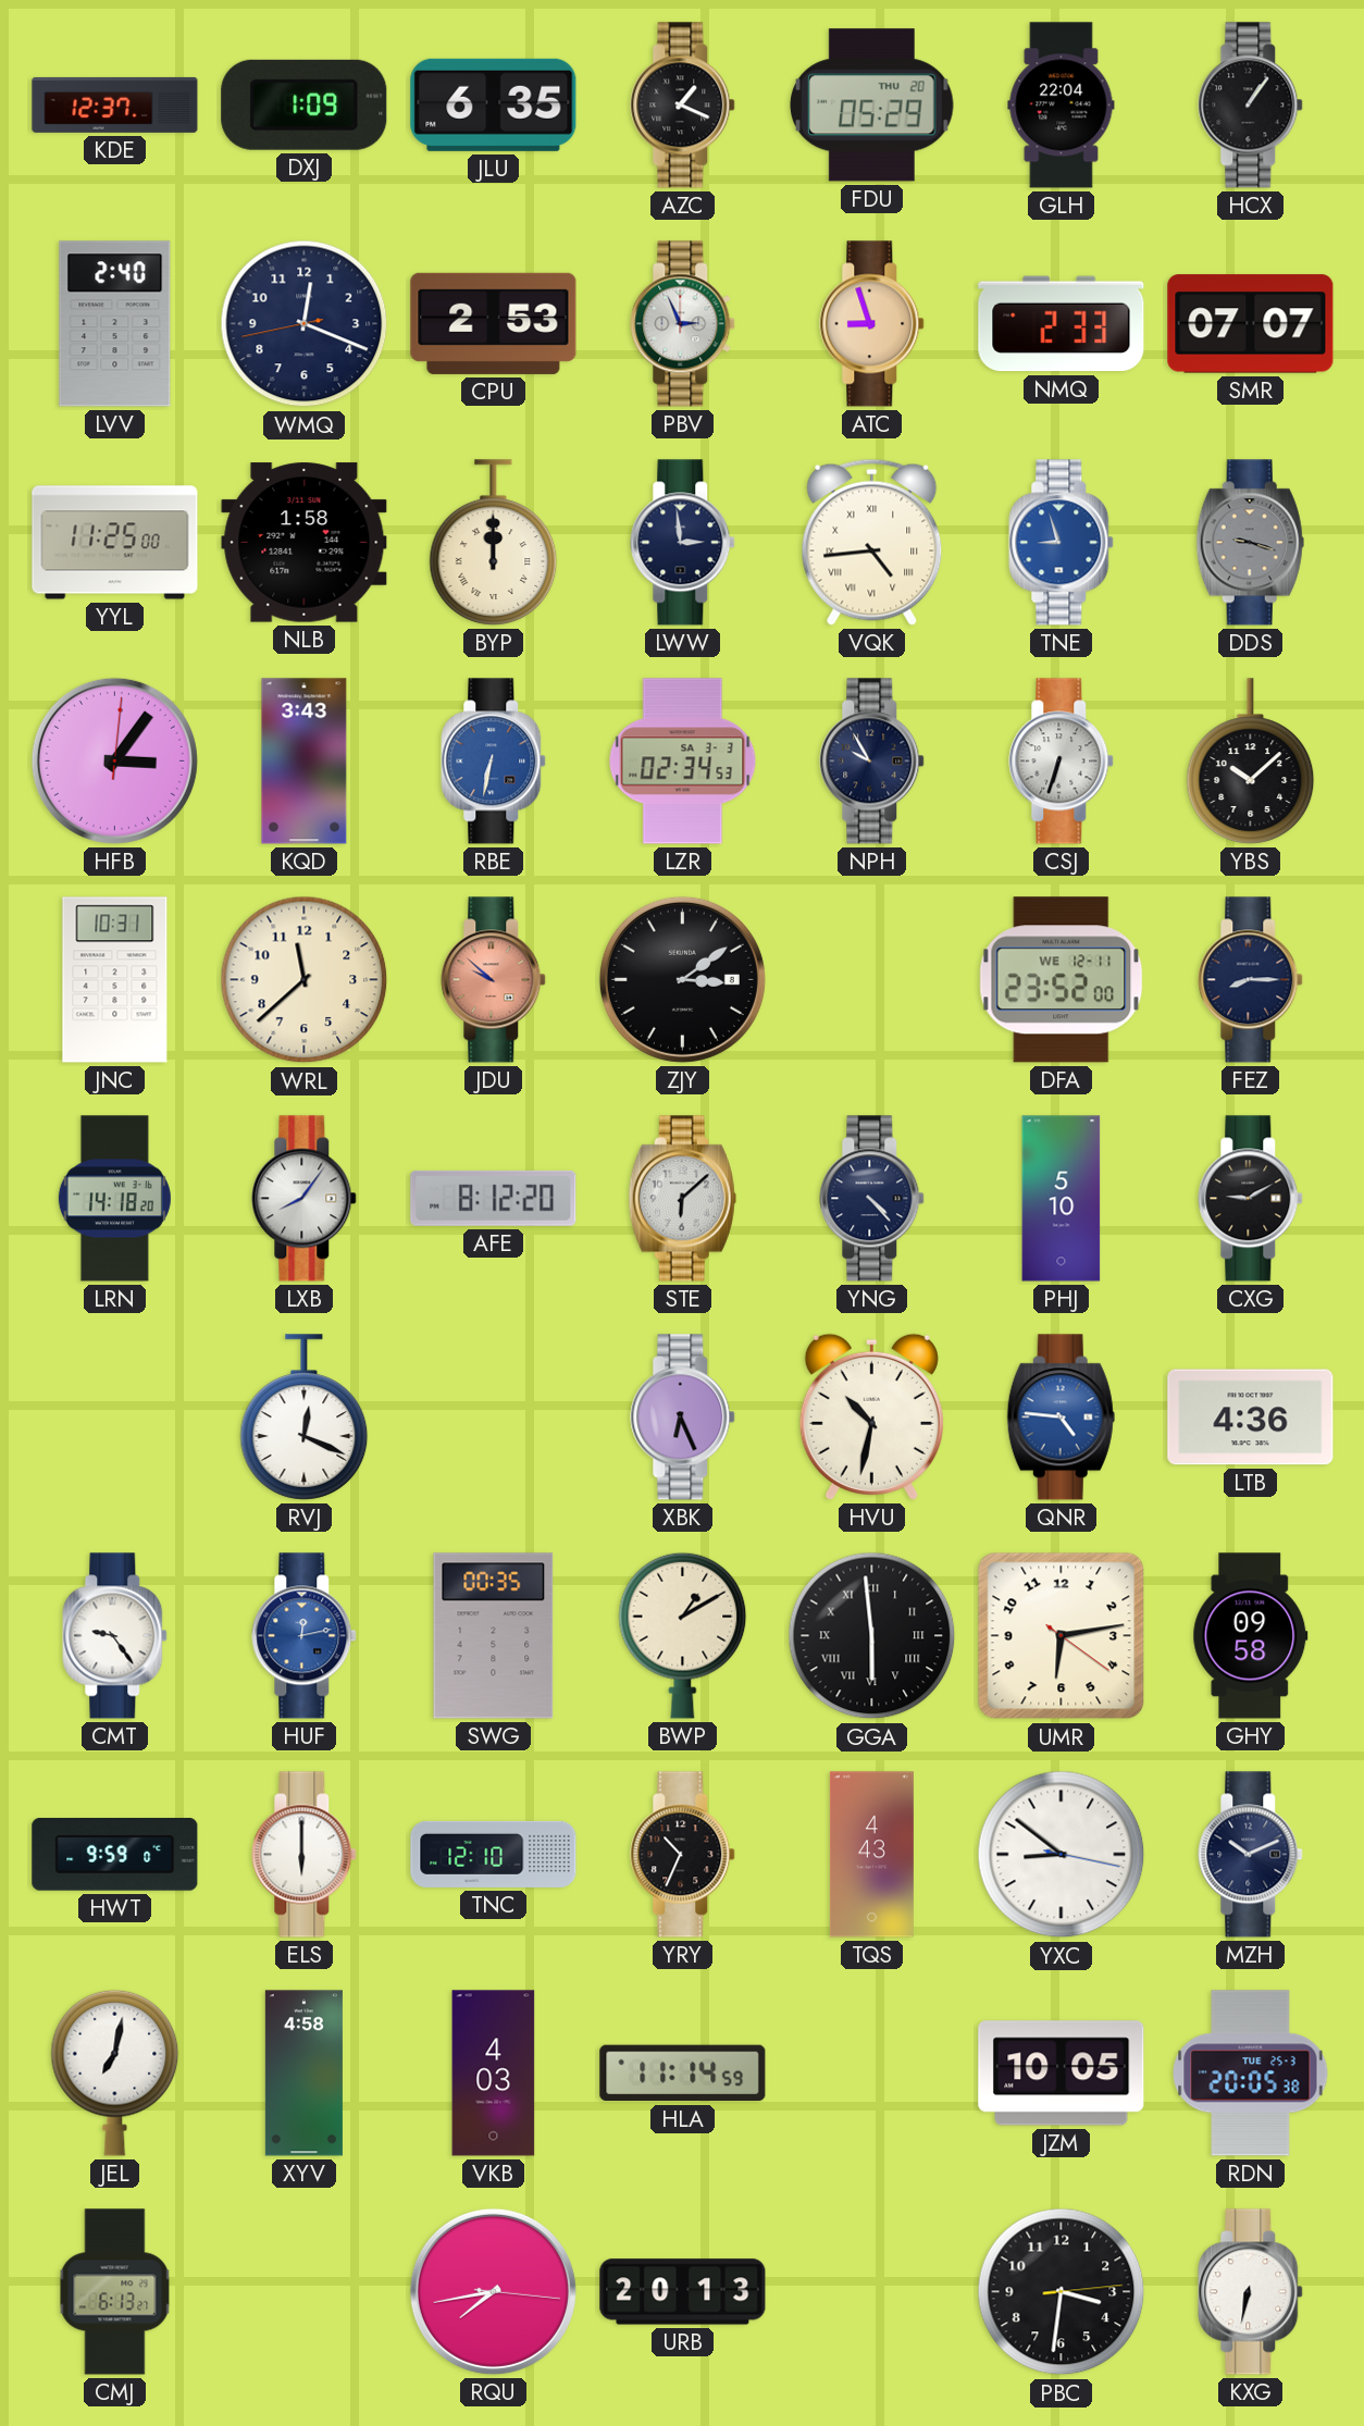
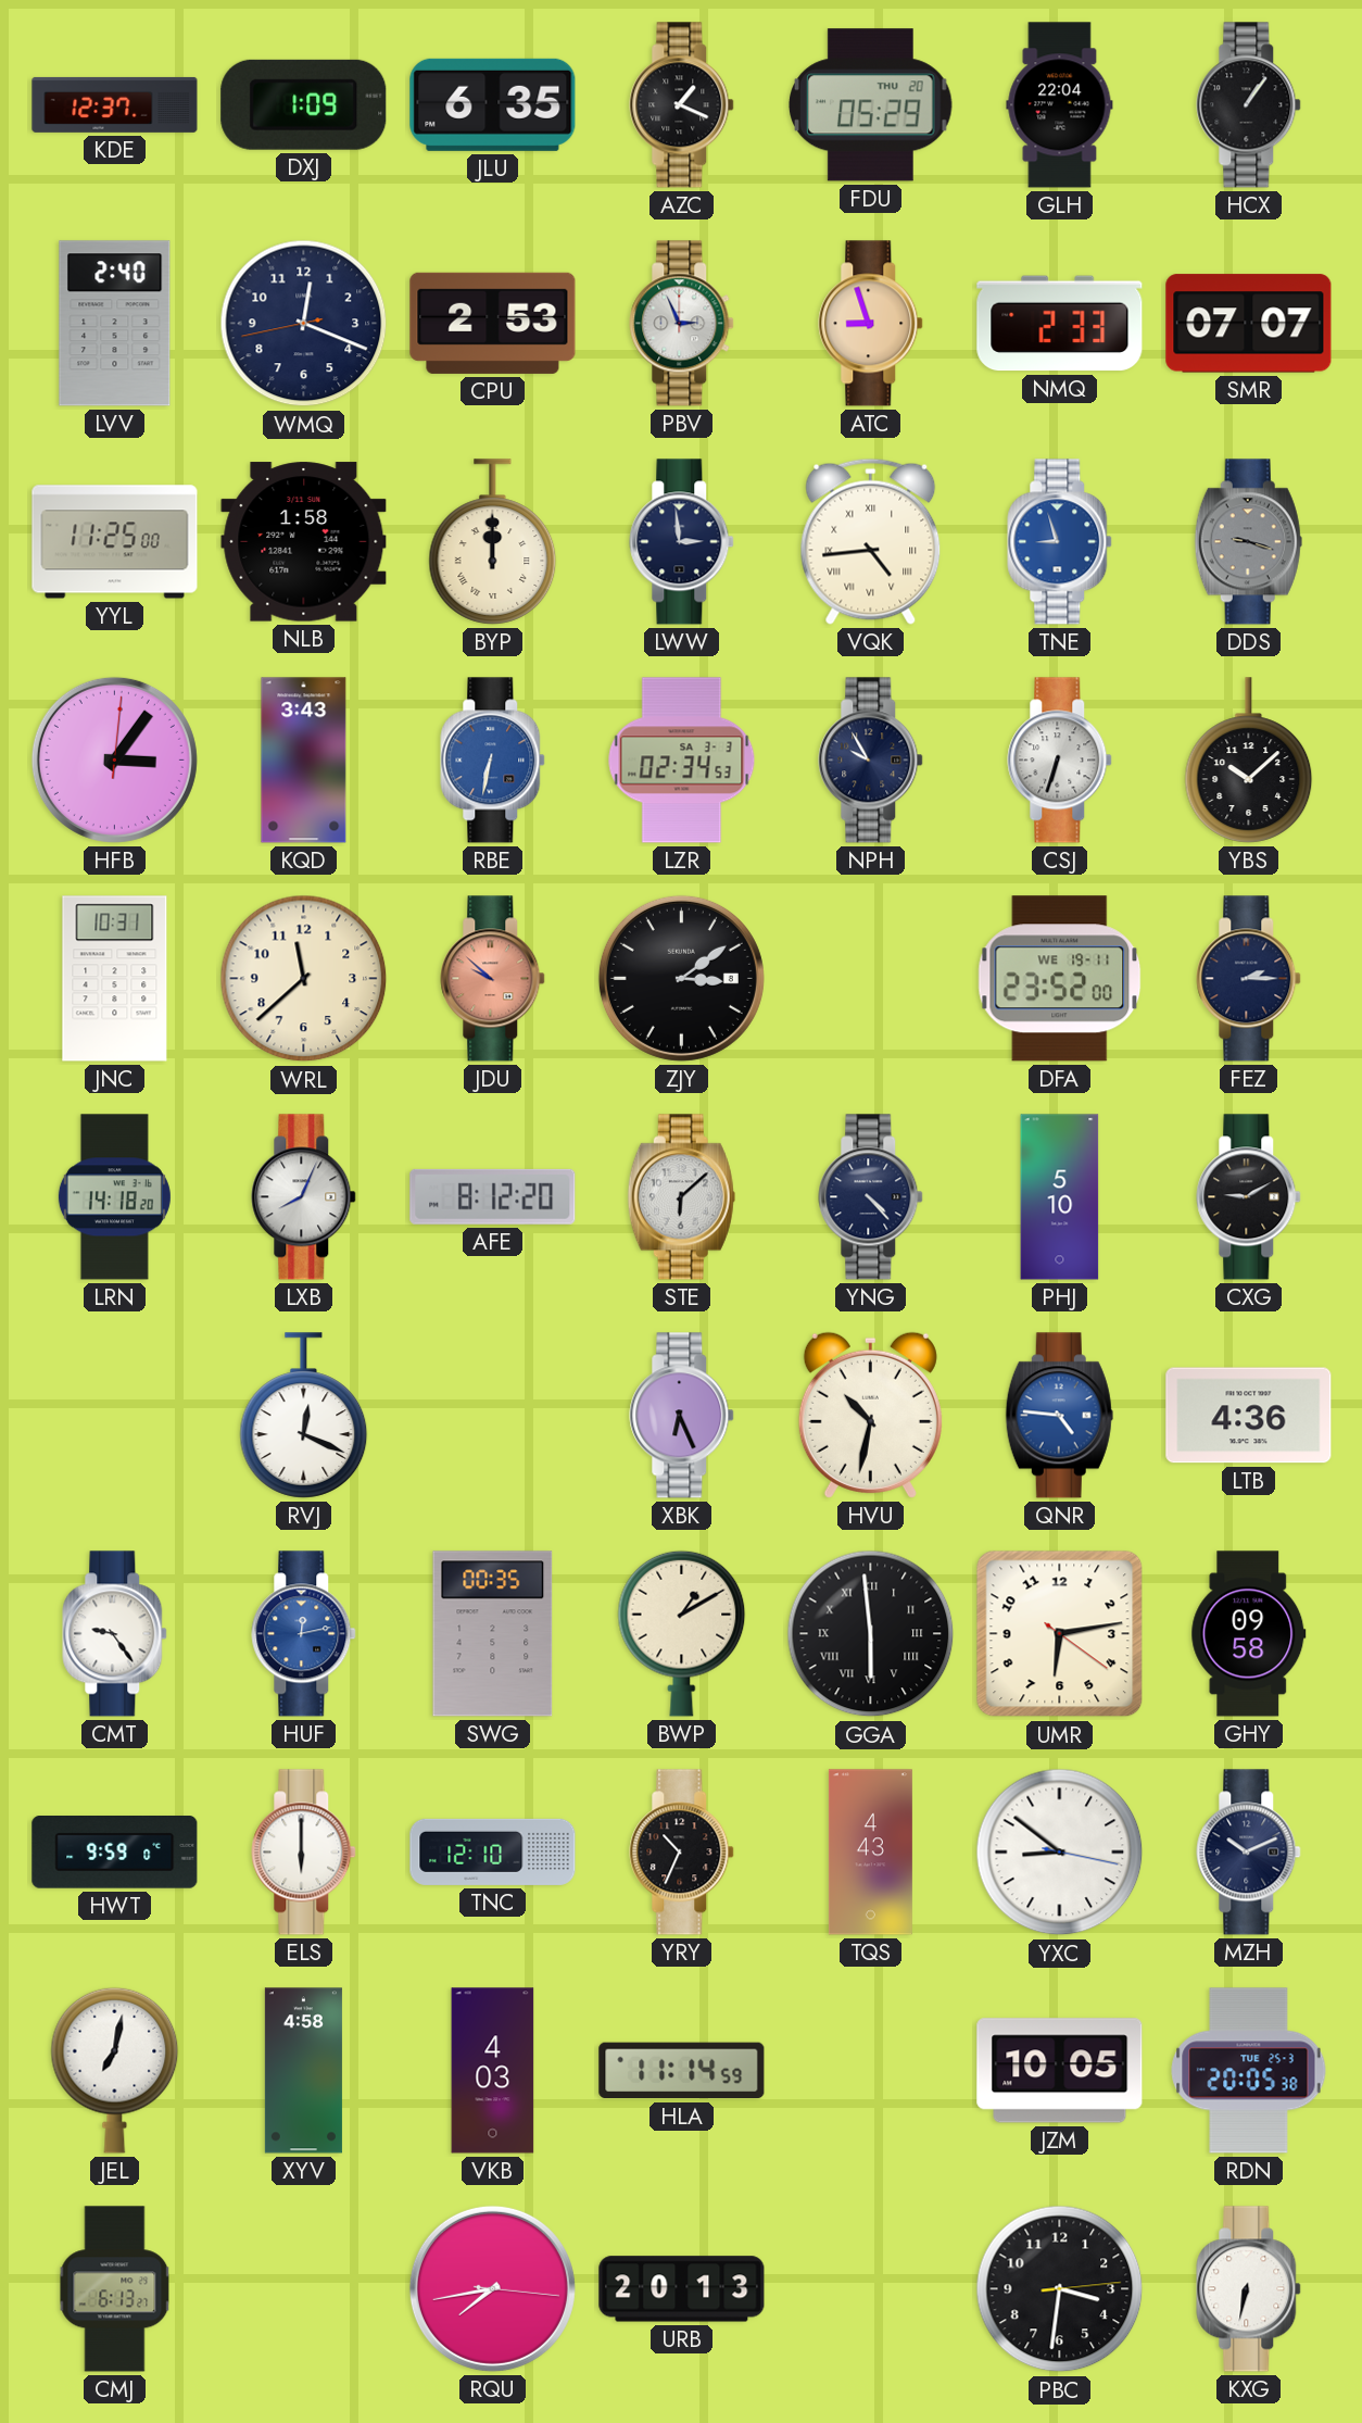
DFA date: WE 12-11 -> WE 19-11 (1060, 979)
FEZ: 8:15 -> 2:15 (1249, 979)
LXB: 8:06 -> 8:04 (304, 1197)
